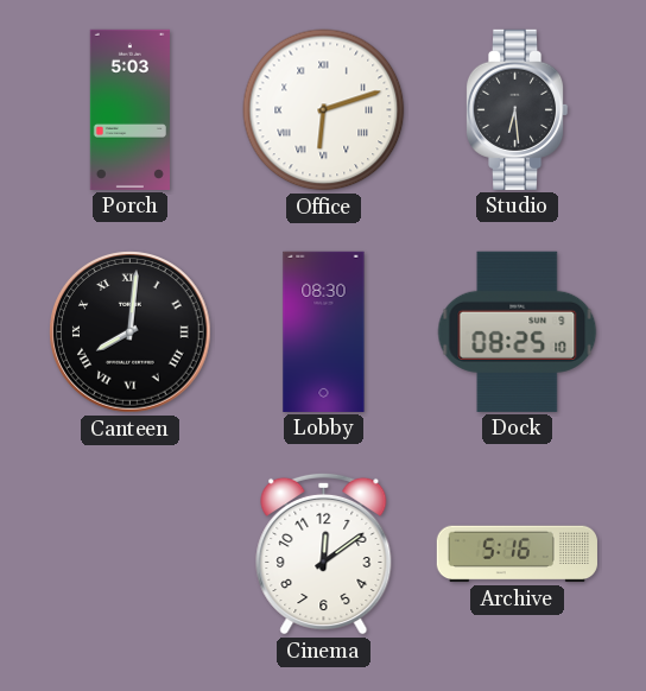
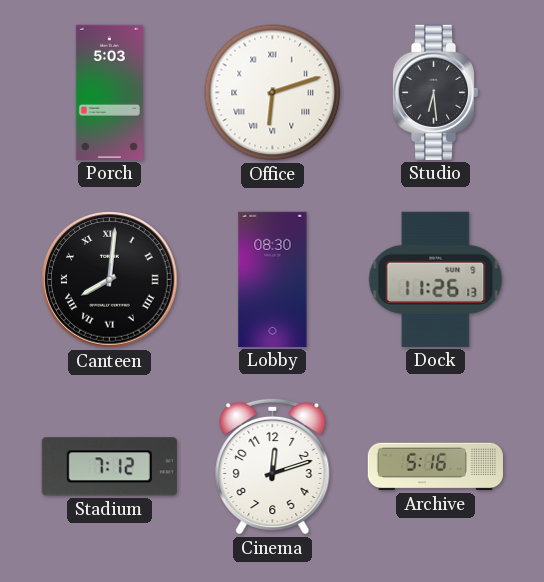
Dock: 08:25 -> 11:26 (436, 279)
Stadium: none -> 7:12 (109, 467)
Cinema: 12:09 -> 12:12 (273, 466)
